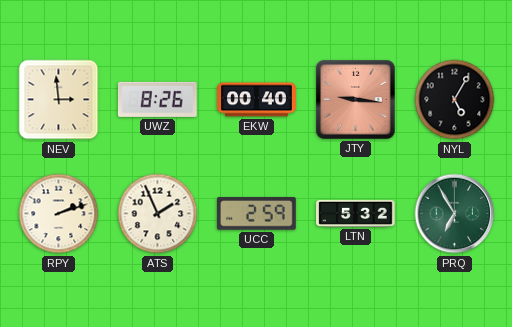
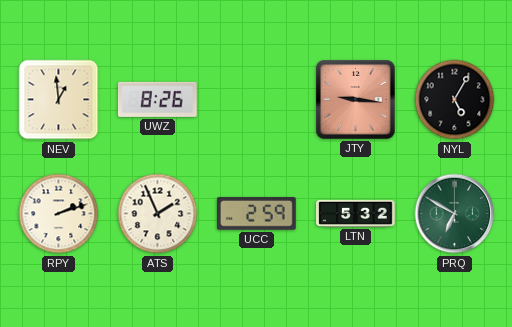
NEV: 2:59 -> 12:59 (59, 100)
EKW: 00:40 -> none (257, 100)
PRQ: 6:55 -> 6:50 (455, 214)
